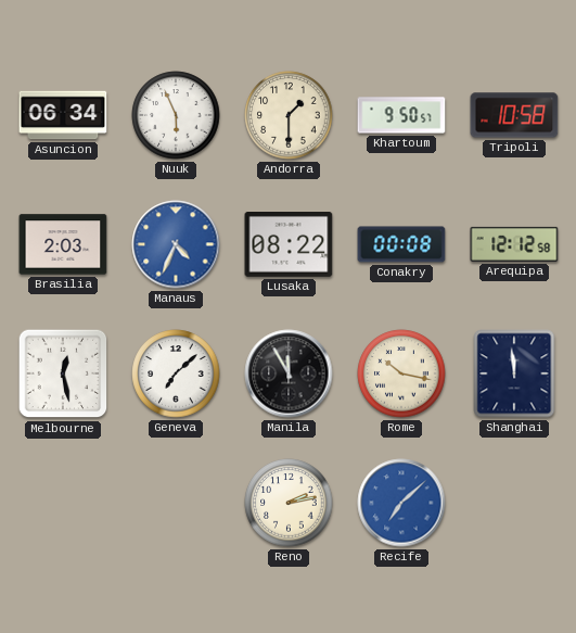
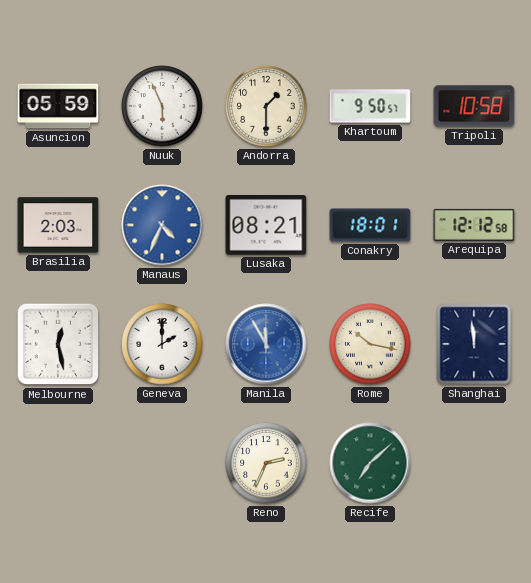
Asuncion: 06:34 -> 05:59 (58, 106)
Lusaka: 08:22 -> 08:21 (266, 226)
Conakry: 00:08 -> 18:01 (370, 225)
Geneva: 7:08 -> 2:00 (162, 344)
Manila dial: black -> blue (266, 344)
Reno: 2:13 -> 2:34 (266, 463)
Recife dial: blue -> green (370, 463)
